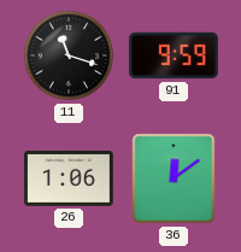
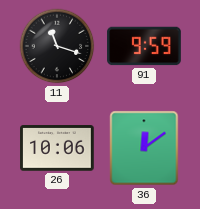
26: 1:06 -> 10:06 (57, 148)
